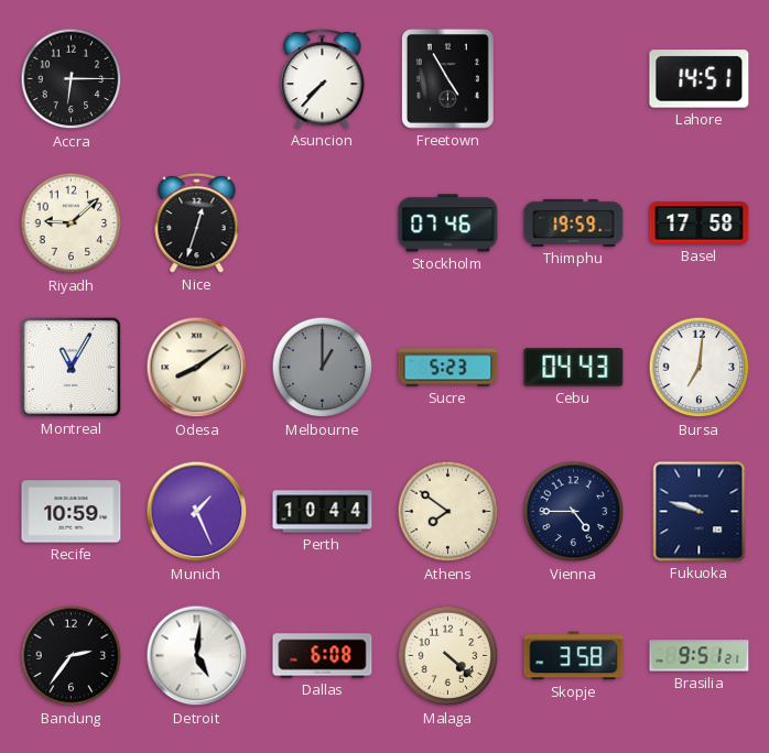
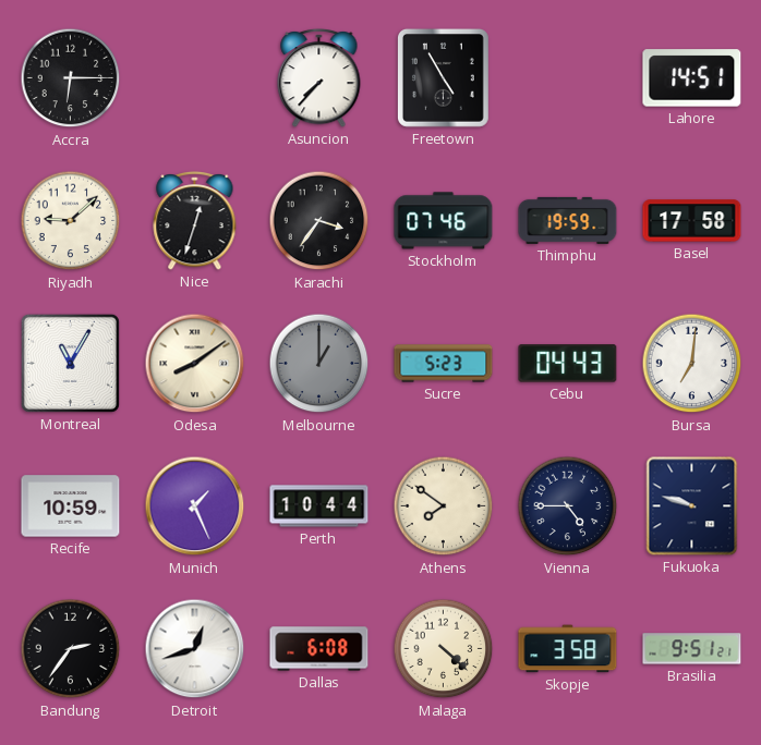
Karachi: none -> 3:36 (319, 221)
Detroit: 5:01 -> 12:42 (195, 649)
